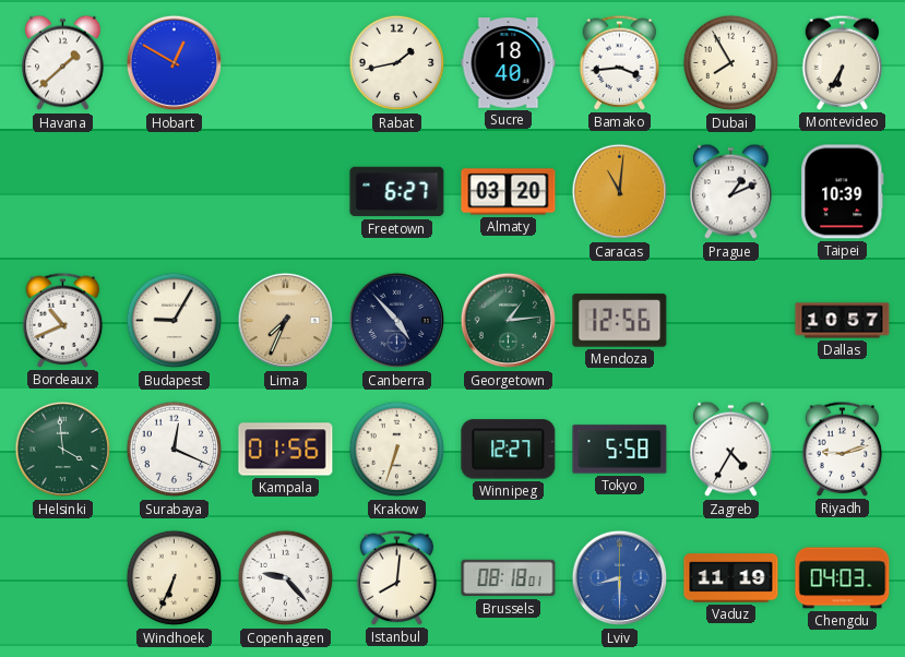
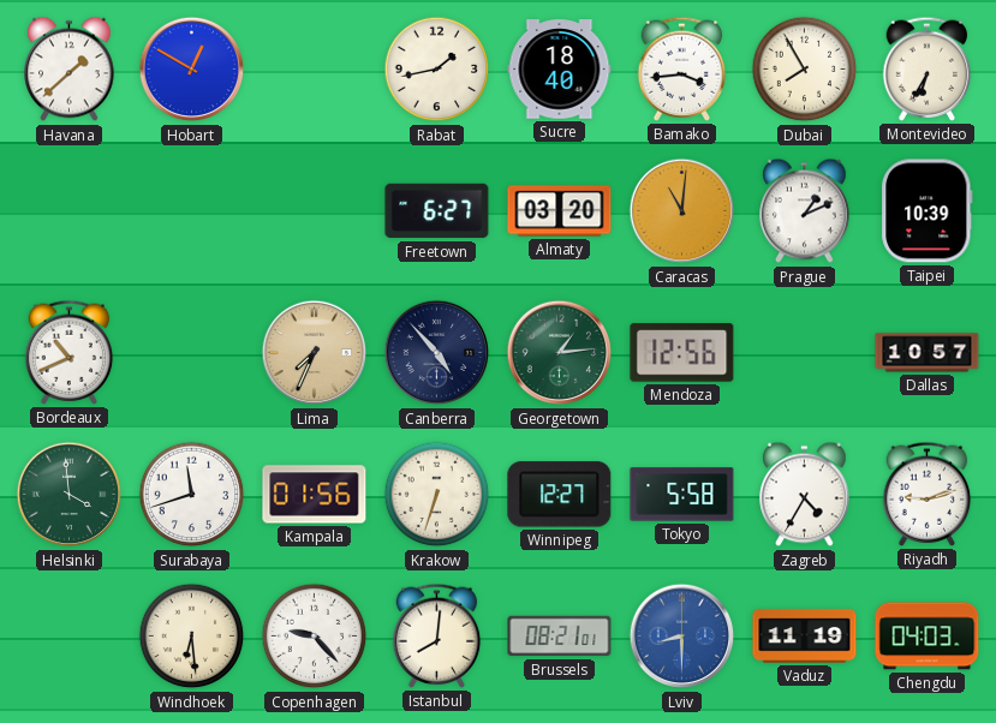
Budapest: 9:05 -> none (175, 321)
Surabaya: 12:19 -> 11:42 (192, 495)
Windhoek: 6:34 -> 6:29 (192, 637)
Brussels: 08:18 -> 08:21 (560, 637)
